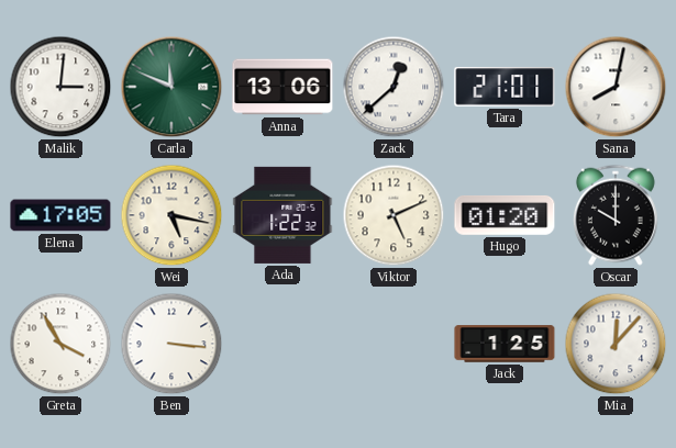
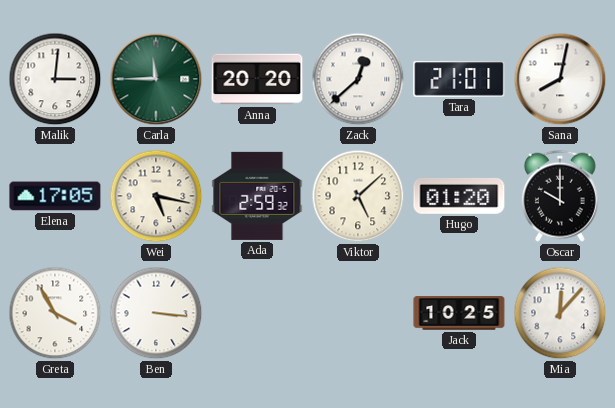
Carla: 11:49 -> 11:45 (156, 79)
Anna: 13:06 -> 20:20 (257, 79)
Ada: 1:22 -> 2:59 (257, 196)
Viktor: 5:11 -> 5:08 (358, 196)
Jack: 1:25 -> 10:25 (459, 313)
